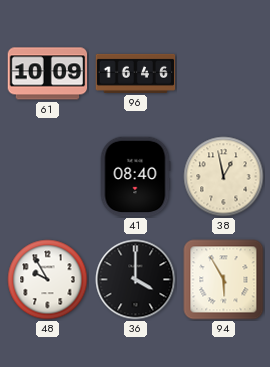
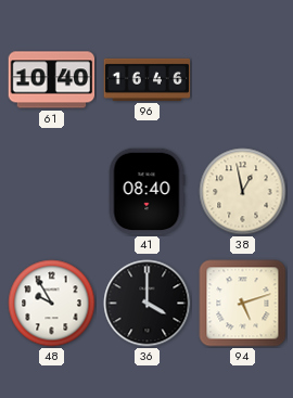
61: 10:09 -> 10:40 (52, 80)
94: 5:55 -> 5:12 (243, 304)
